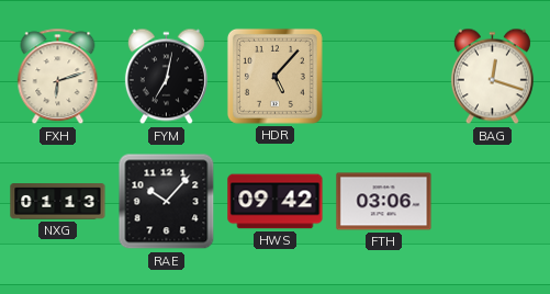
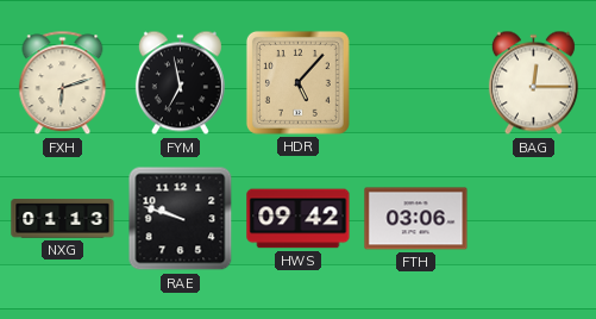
FYM: 7:02 -> 6:58 (180, 83)
BAG: 12:18 -> 12:15 (533, 83)
RAE: 10:07 -> 9:48 (181, 219)
